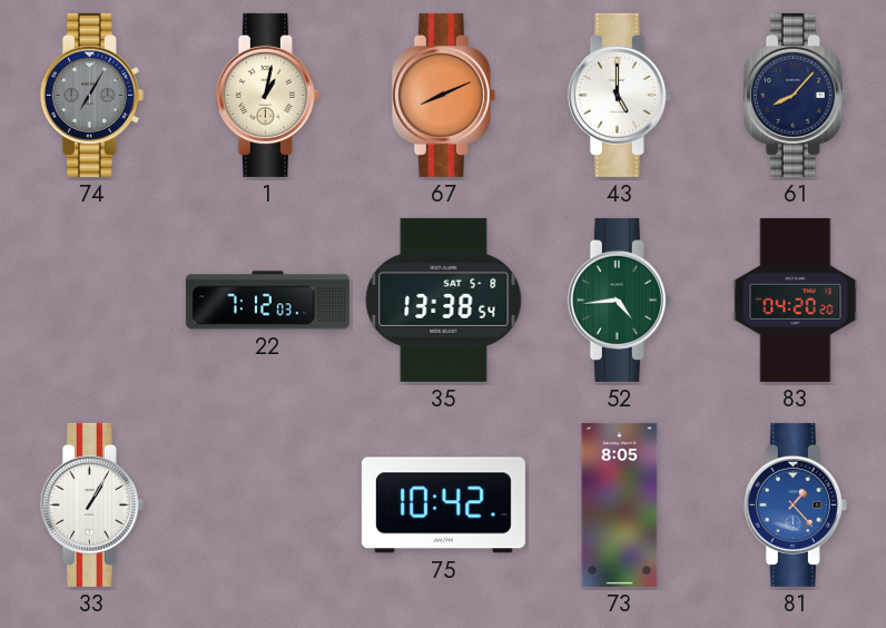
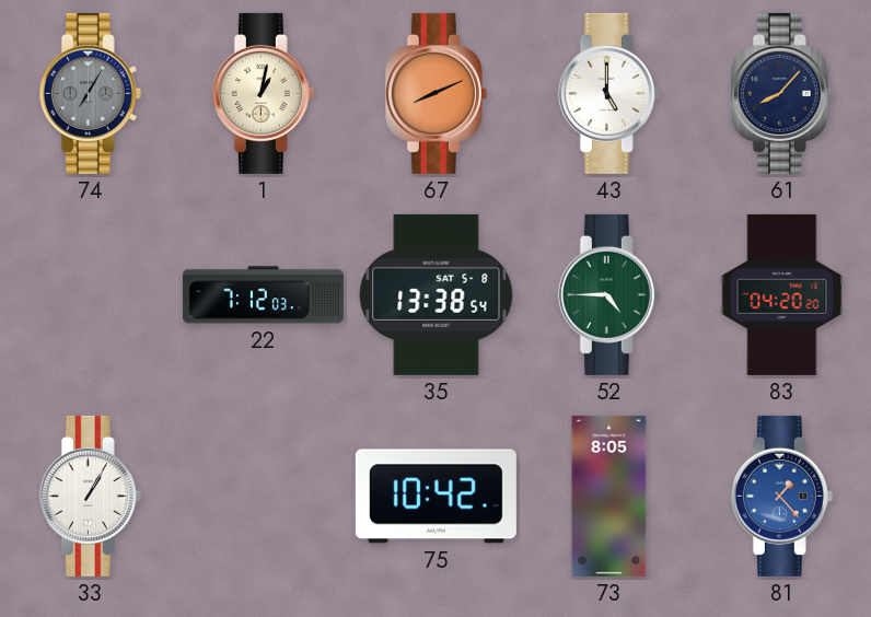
52: 4:44 -> 4:45 (608, 294)
